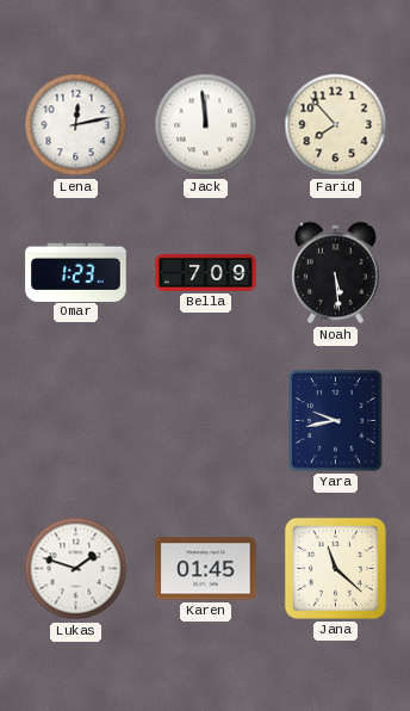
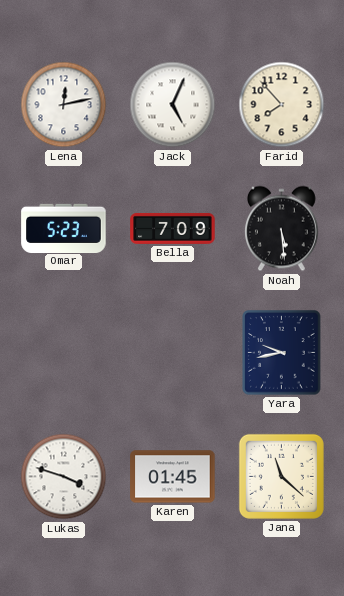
Jack: 11:59 -> 5:04 (173, 105)
Omar: 1:23 -> 5:23 (64, 228)
Lukas: 1:48 -> 3:48 (64, 477)
